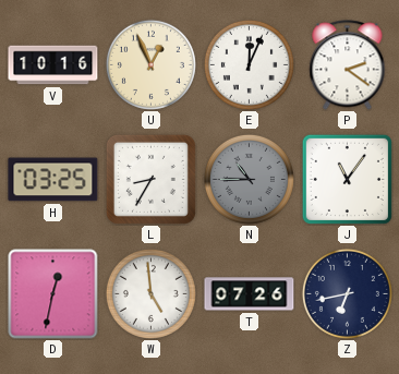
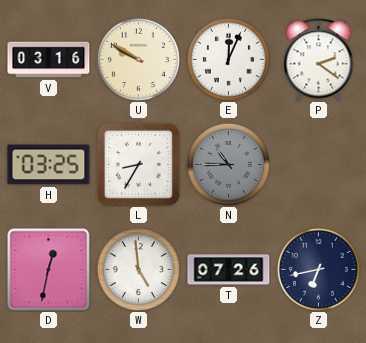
V: 10:16 -> 03:16 (49, 60)
U: 12:56 -> 9:50 (138, 59)
J: 11:06 -> none (347, 179)
